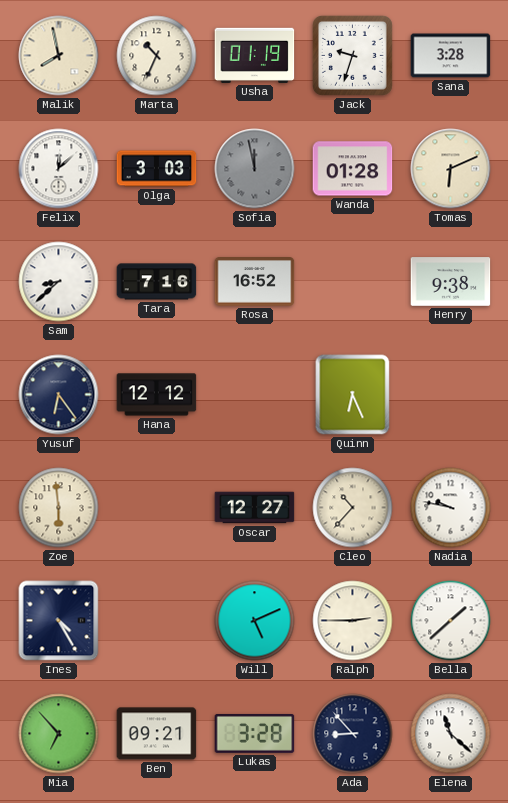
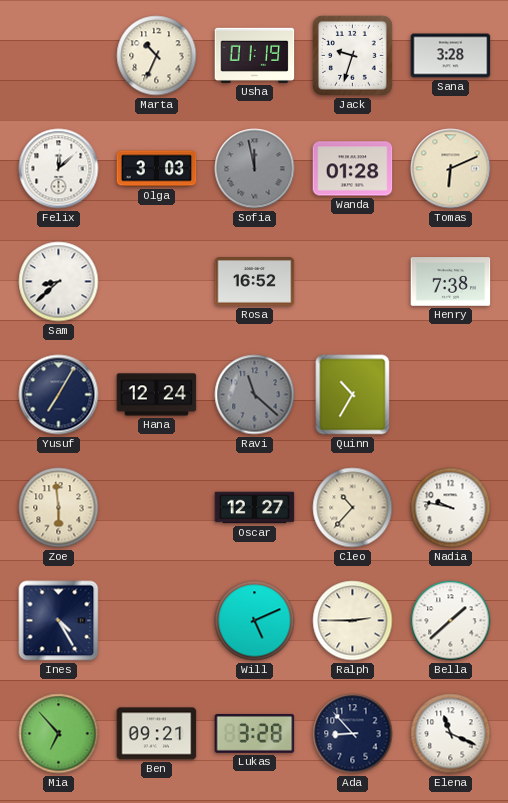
Malik: 7:58 -> none (59, 56)
Tara: 7:16 -> none (157, 282)
Henry: 9:38 -> 7:38 (451, 282)
Yusuf: 6:24 -> 7:05 (59, 395)
Hana: 12:12 -> 12:24 (157, 395)
Ravi: none -> 11:22 (255, 395)
Quinn: 6:26 -> 10:35 (353, 395)
Elena: 11:22 -> 11:19 (451, 734)
